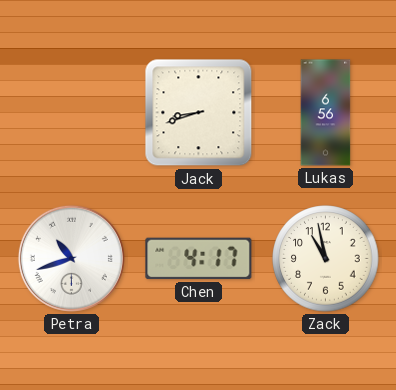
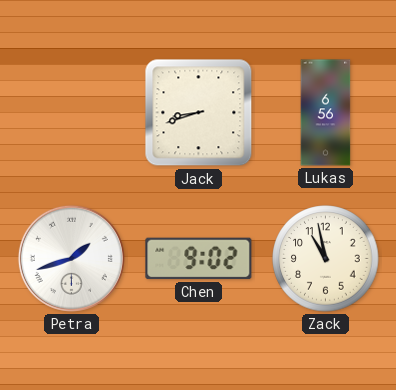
Petra: 10:42 -> 1:42 (71, 258)
Chen: 4:17 -> 9:02 (199, 259)
